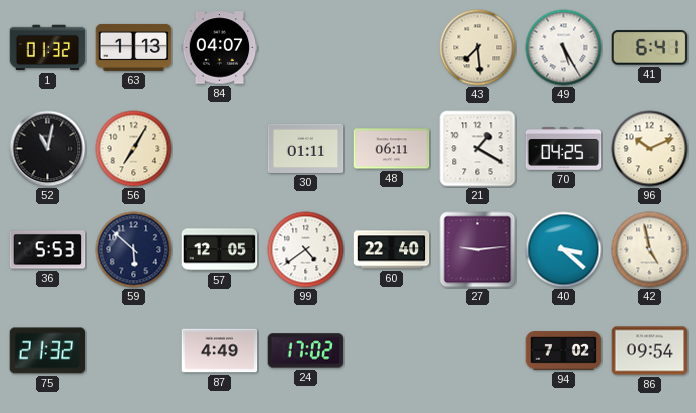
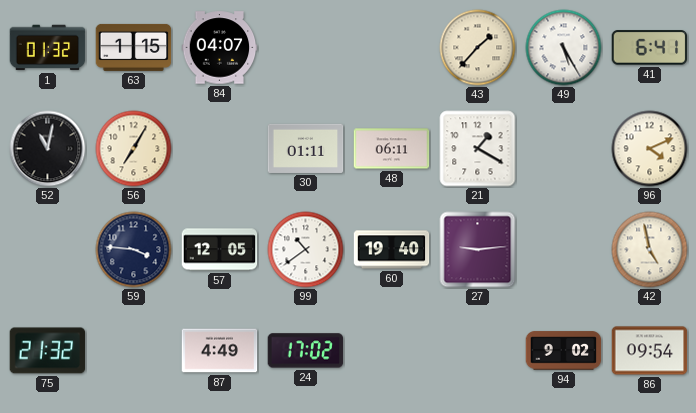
63: 1:13 -> 1:15 (134, 47)
43: 7:29 -> 1:37 (478, 48)
70: 04:25 -> none (564, 149)
96: 10:11 -> 4:11 (650, 149)
36: 5:53 -> none (48, 250)
59: 5:52 -> 3:46 (134, 250)
99: 4:39 -> 10:39 (306, 250)
60: 22:40 -> 19:40 (392, 250)
40: 3:22 -> none (564, 250)
94: 7:02 -> 9:02 (564, 351)
